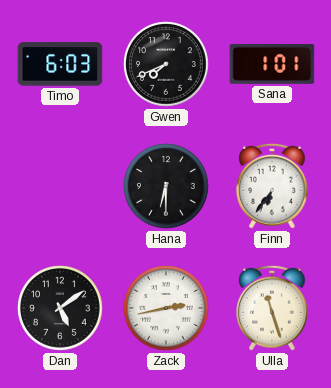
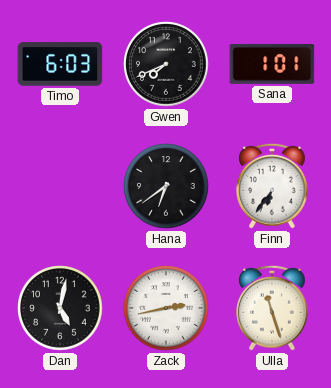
Hana: 6:30 -> 6:39 (166, 186)
Dan: 5:09 -> 5:02 (60, 308)
